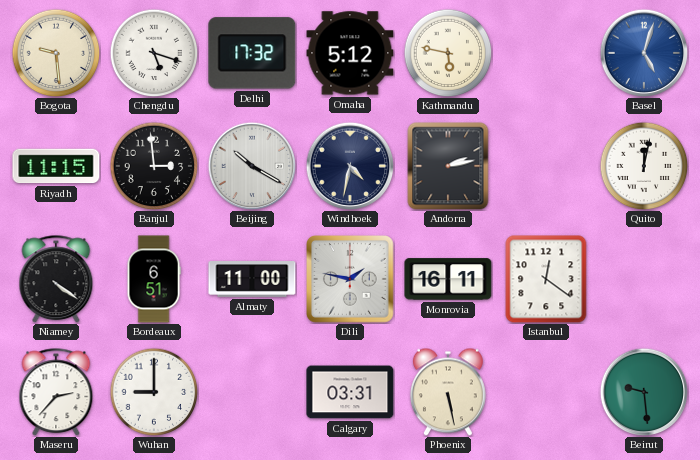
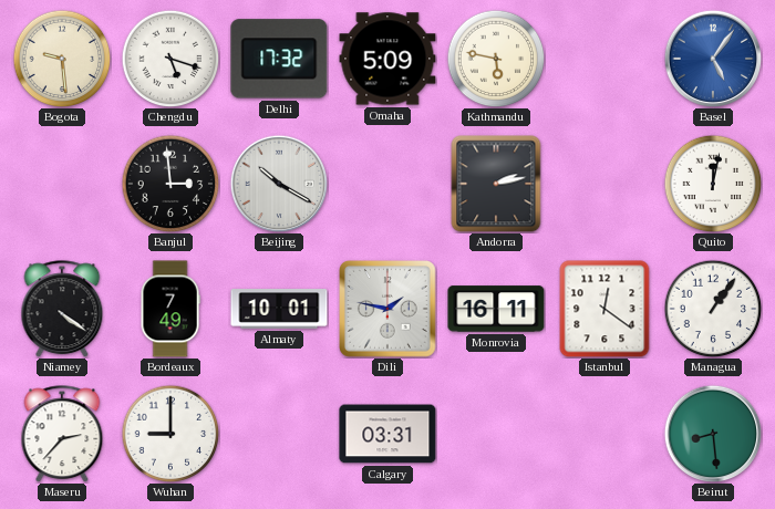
Omaha: 5:12 -> 5:09 (387, 59)
Basel: 5:03 -> 5:06 (713, 59)
Riyadh: 11:15 -> none (56, 166)
Windhoek: 4:32 -> none (350, 166)
Bordeaux: 6:51 -> 7:49 (170, 309)
Almaty: 11:00 -> 10:01 (279, 309)
Managua: none -> 1:06 (713, 309)
Phoenix: 5:28 -> none (448, 392)
Beirut: 9:29 -> 8:29 (713, 434)
